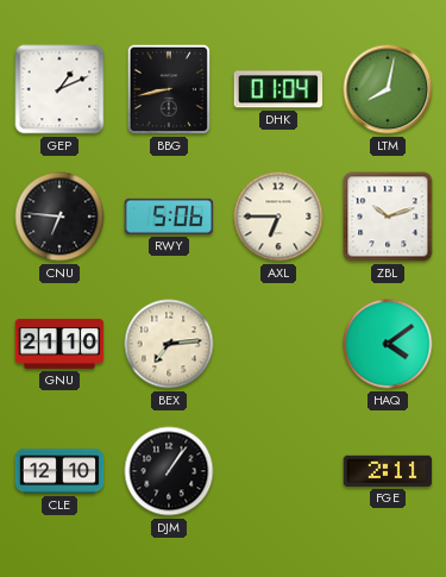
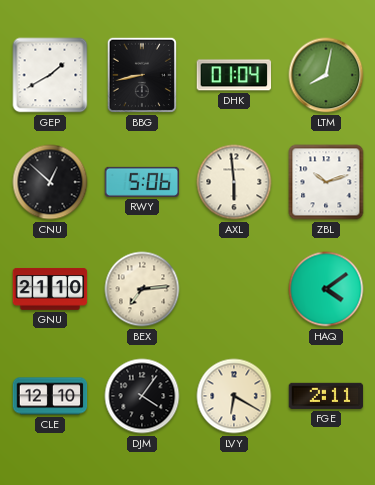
GEP: 1:11 -> 1:40 (50, 75)
CNU: 6:46 -> 12:52 (50, 182)
AXL: 6:45 -> 5:59 (234, 182)
DJM: 1:06 -> 4:06 (142, 396)
LVY: none -> 6:20 (234, 396)
